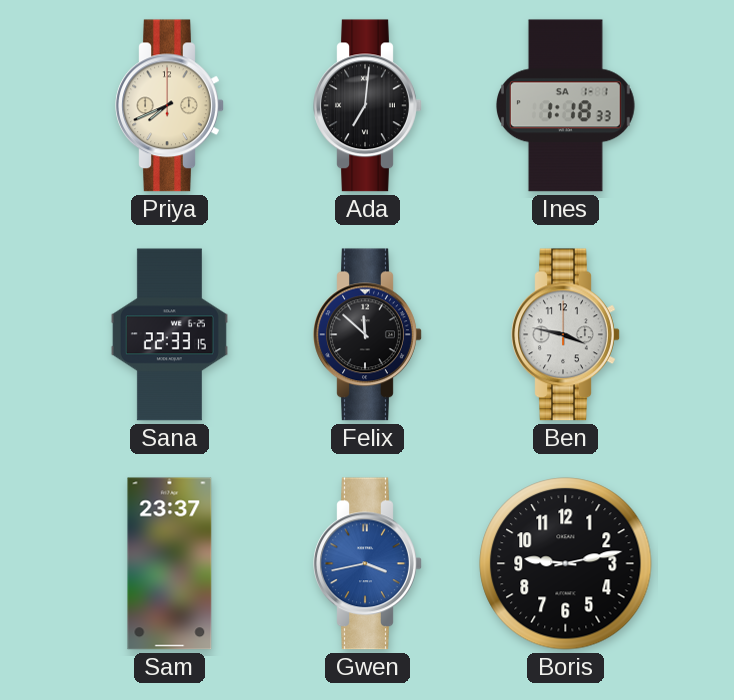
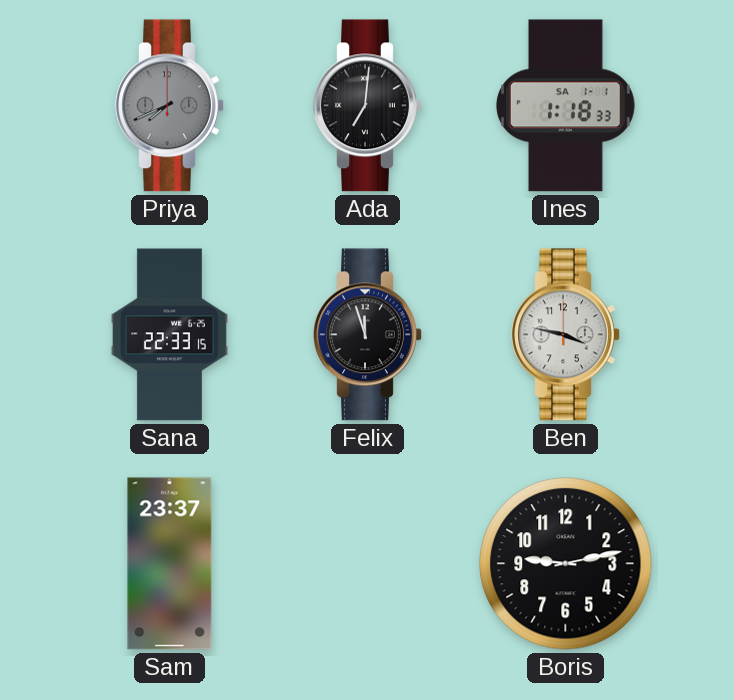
Priya dial: cream -> grey (170, 106)
Felix: 11:52 -> 11:57 (368, 335)
Gwen: 3:43 -> none (368, 564)
